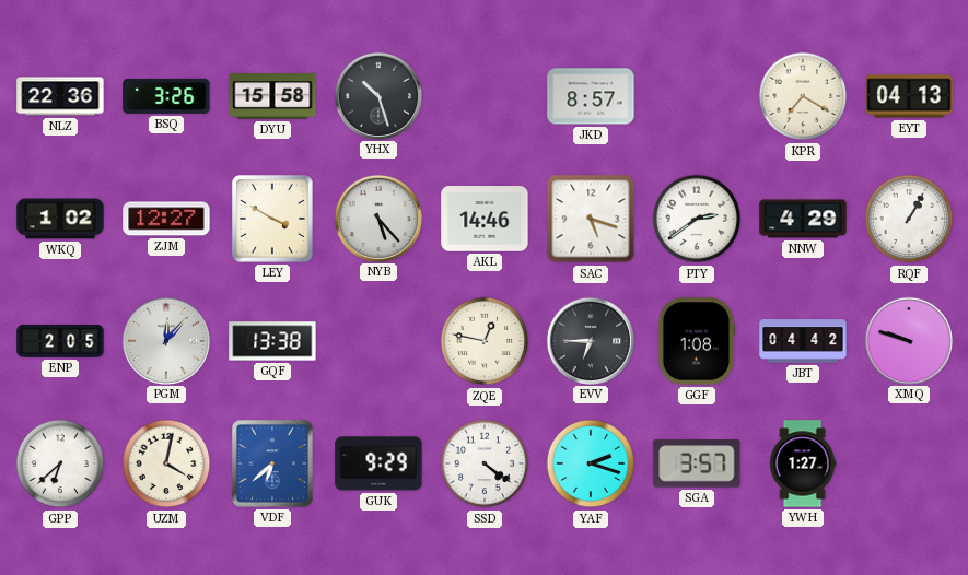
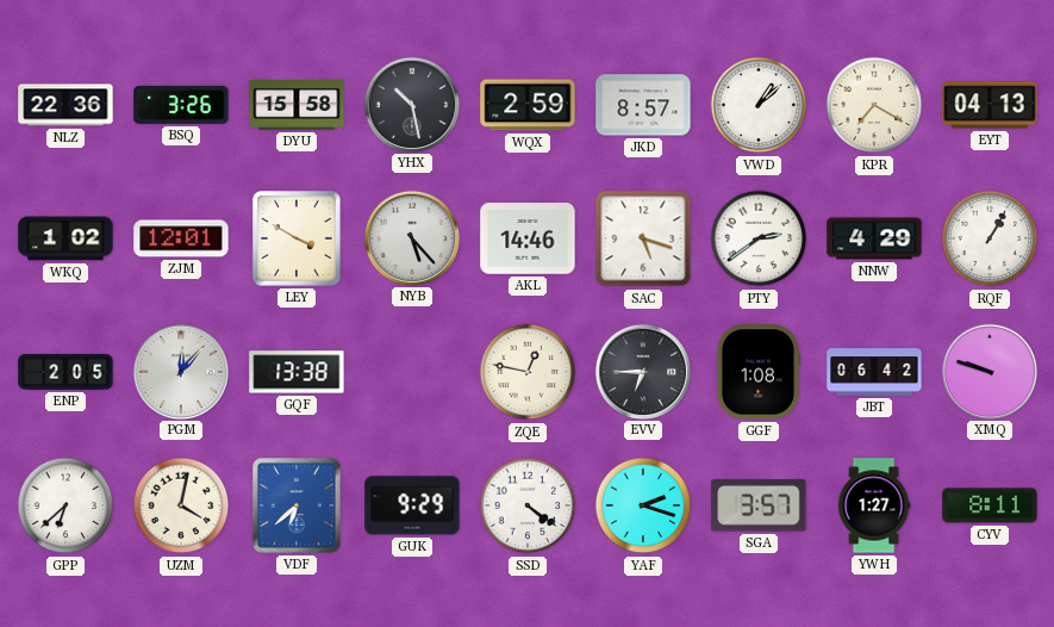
YHX: 10:27 -> 10:28 (411, 104)
WQX: none -> 2:59 (528, 105)
VWD: none -> 1:08 (759, 105)
ZJM: 12:27 -> 12:01 (181, 238)
JBT: 04:42 -> 06:42 (874, 372)
CYV: none -> 8:11 (990, 505)
